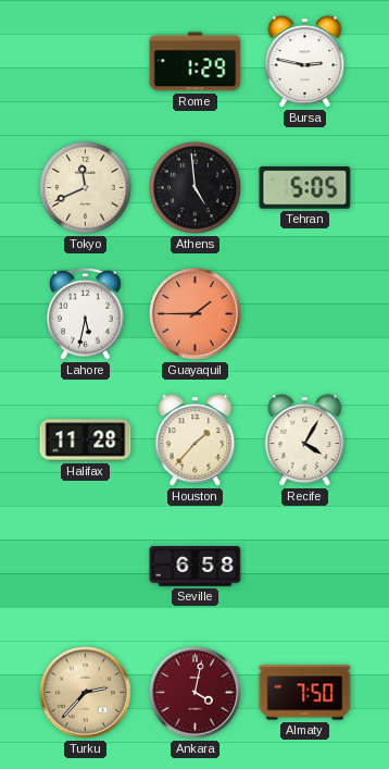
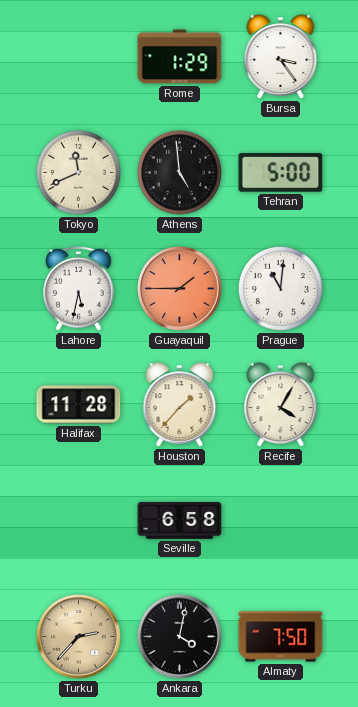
Bursa: 2:47 -> 3:24 (281, 57)
Tehran: 5:05 -> 5:00 (281, 173)
Prague: none -> 11:01 (280, 288)
Ankara dial: burgundy -> black (180, 637)
